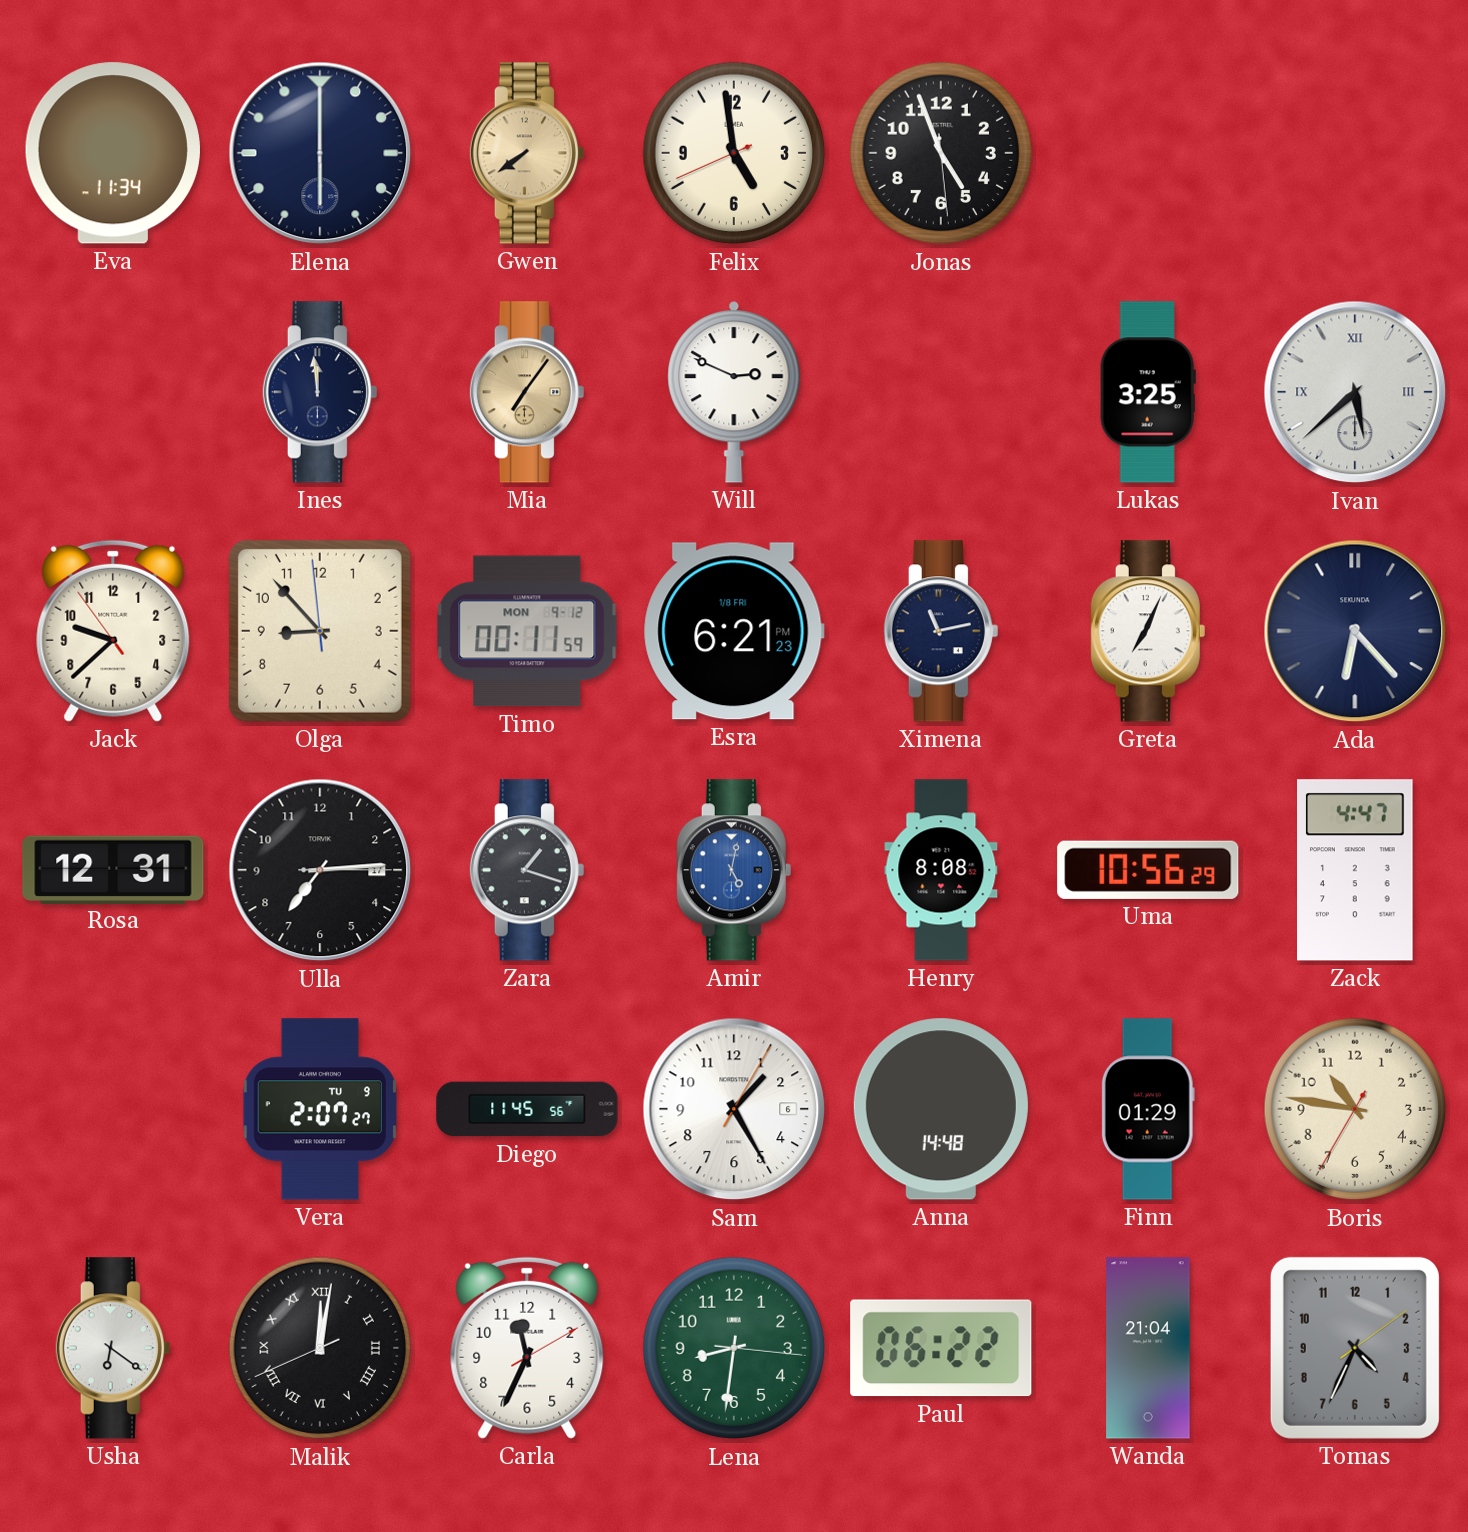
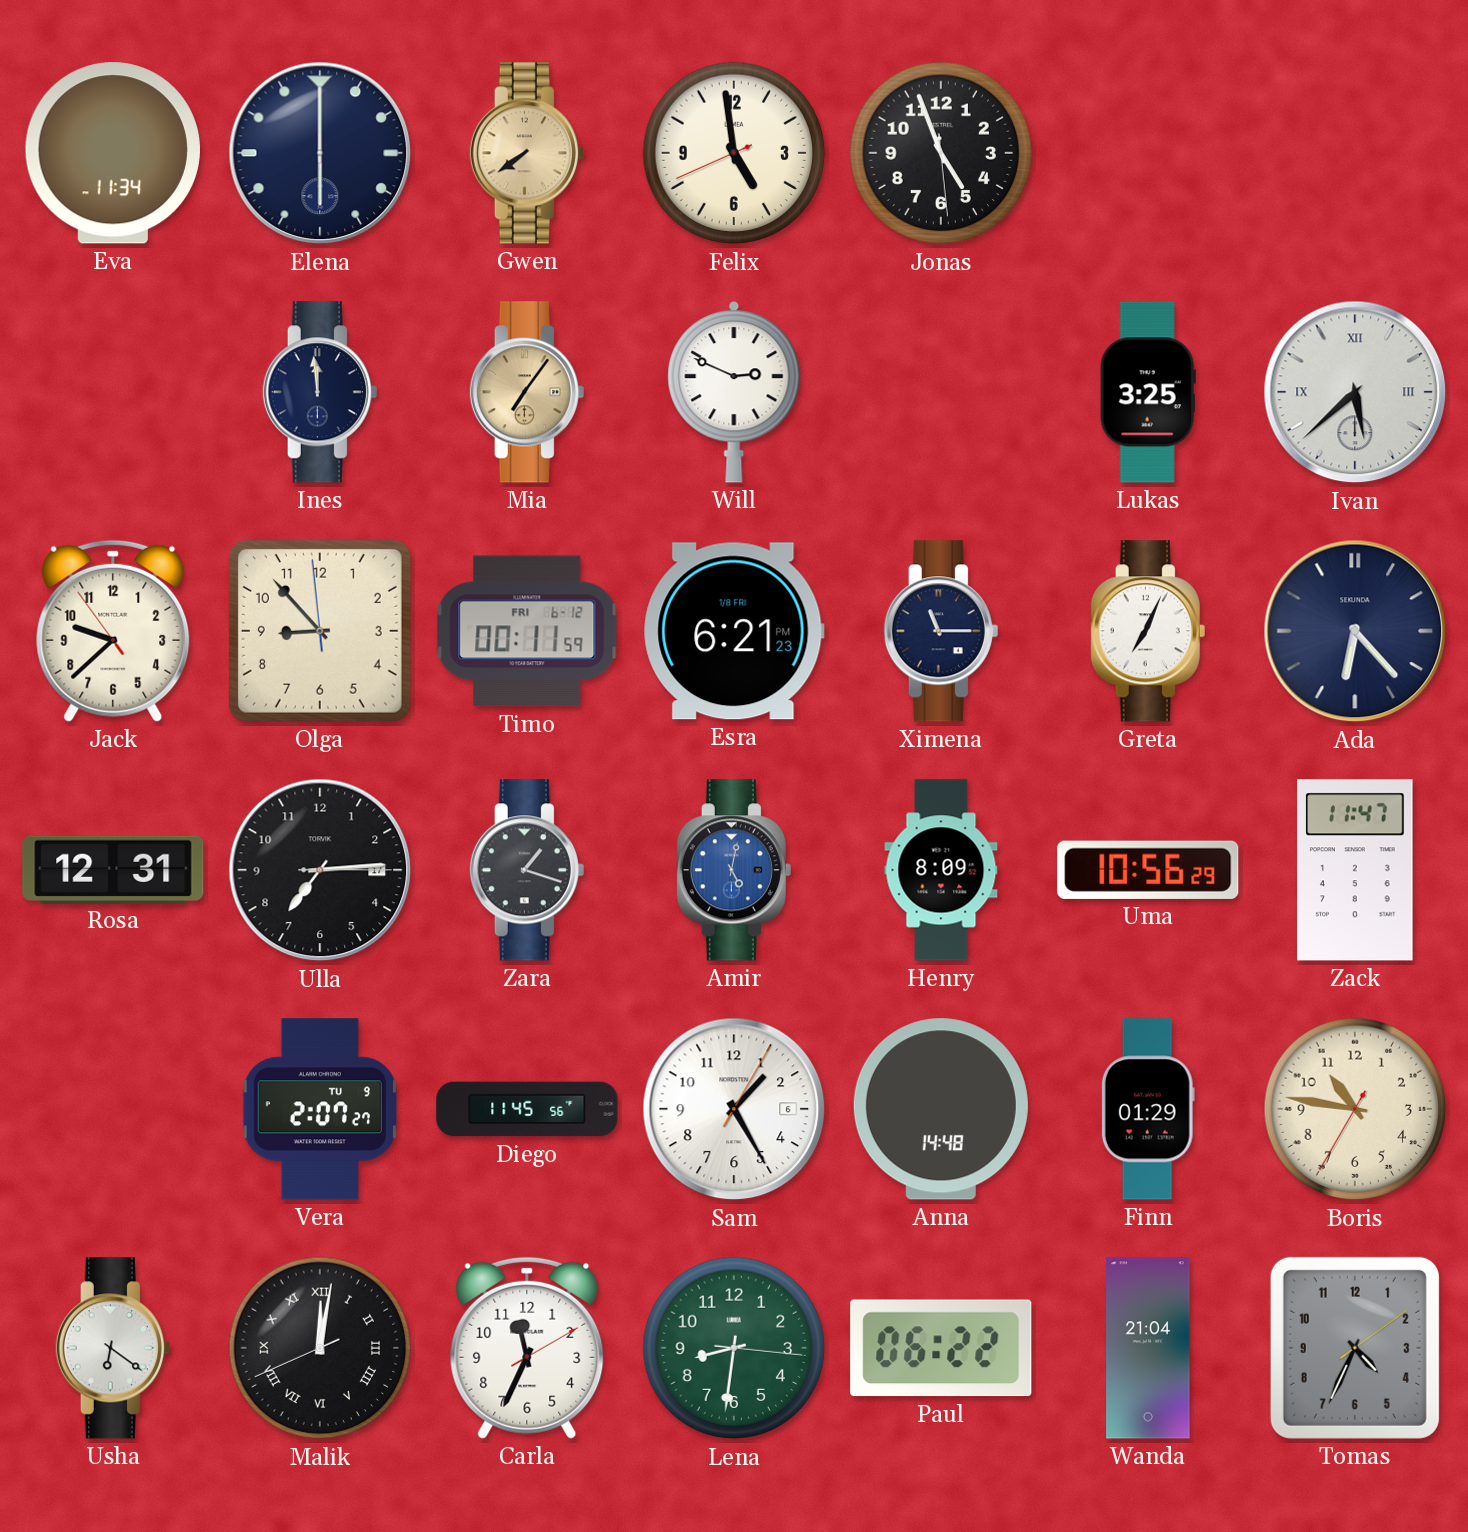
Timo date: MON 9-12 -> FRI 6-12 (527, 631)
Ximena: 11:13 -> 11:15 (941, 631)
Henry: 8:08 -> 8:09 (941, 870)
Zack: 4:47 -> 11:47 (1356, 870)
